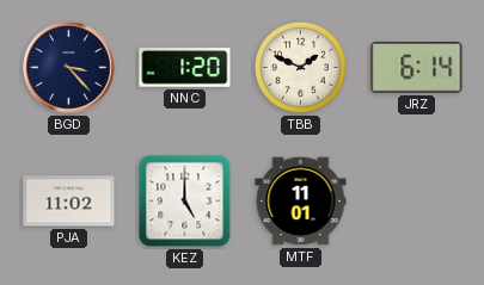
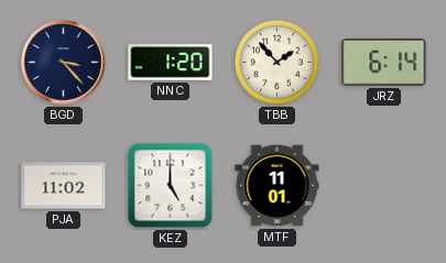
TBB: 1:49 -> 1:53 (276, 62)
